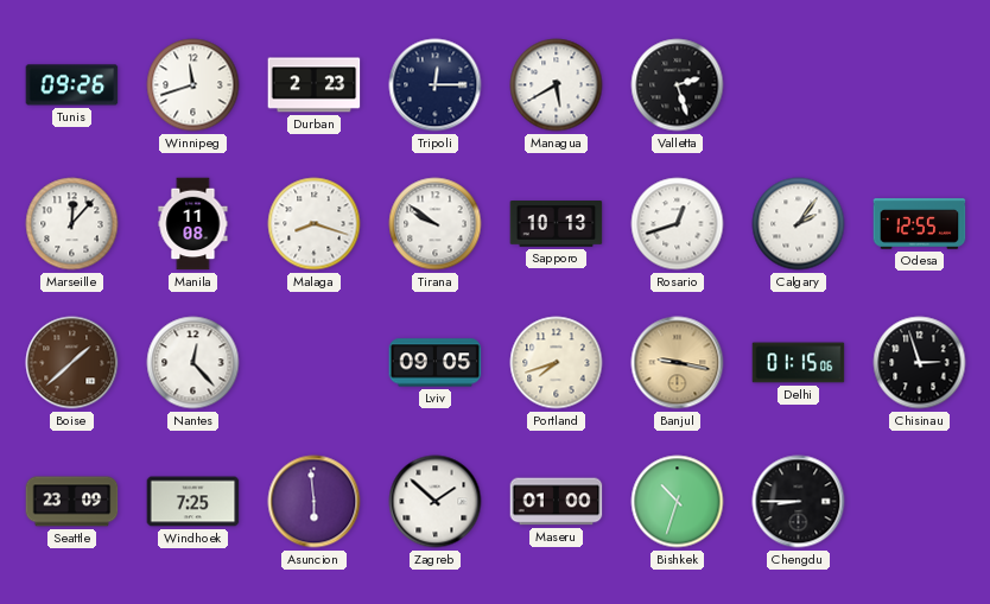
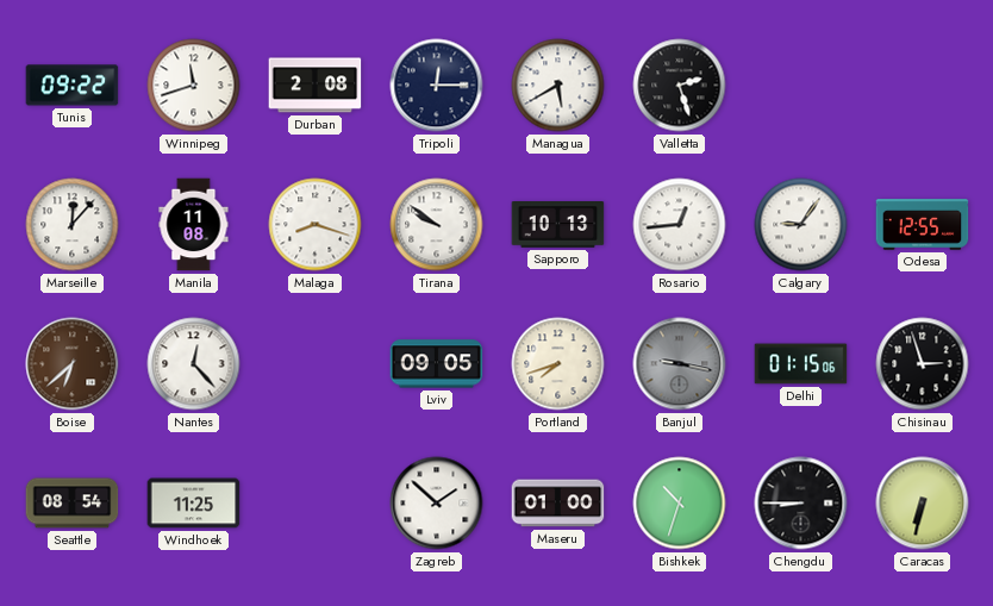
Tunis: 09:26 -> 09:22 (73, 86)
Durban: 2:23 -> 2:08 (316, 86)
Rosario: 12:42 -> 12:44 (680, 225)
Calgary: 2:06 -> 9:06 (801, 225)
Boise: 1:38 -> 6:38 (73, 364)
Banjul dial: champagne -> grey (680, 364)
Seattle: 23:09 -> 08:54 (73, 504)
Windhoek: 7:25 -> 11:25 (194, 504)
Asuncion: 5:59 -> none (315, 502)
Caracas: none -> 6:32 (923, 504)
